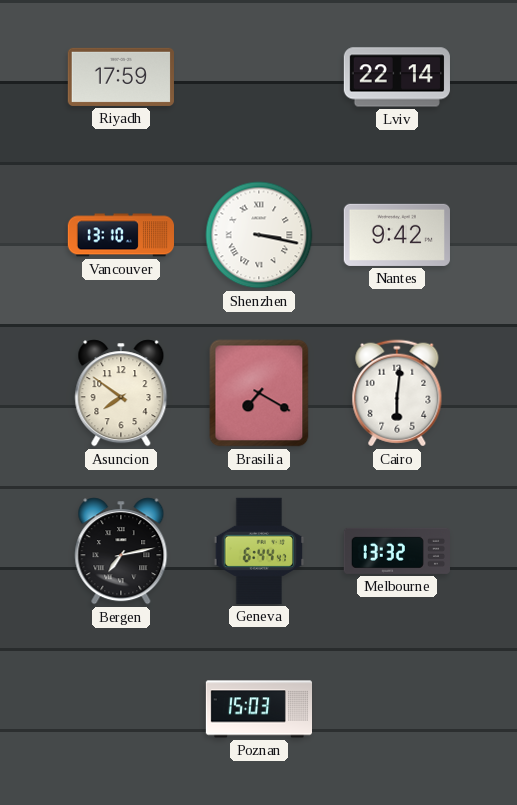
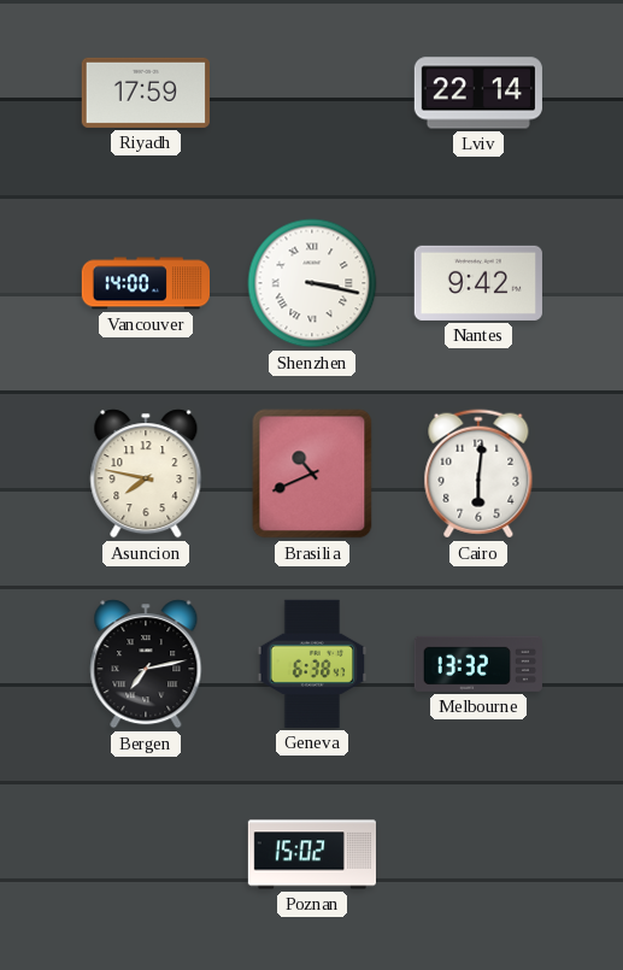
Vancouver: 13:10 -> 14:00 (145, 283)
Asuncion: 7:51 -> 7:47 (146, 474)
Brasilia: 7:20 -> 10:41 (312, 474)
Geneva: 6:44 -> 6:38 (312, 664)
Poznan: 15:03 -> 15:02 (311, 854)
